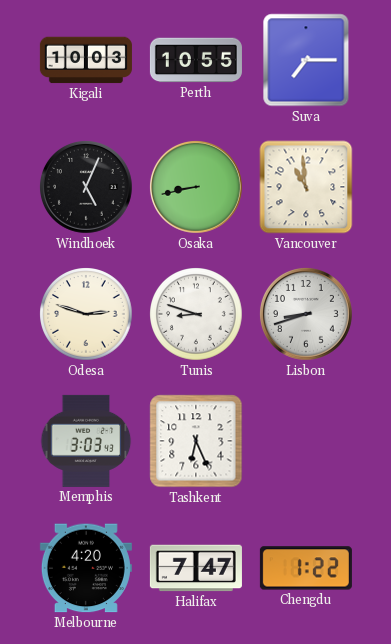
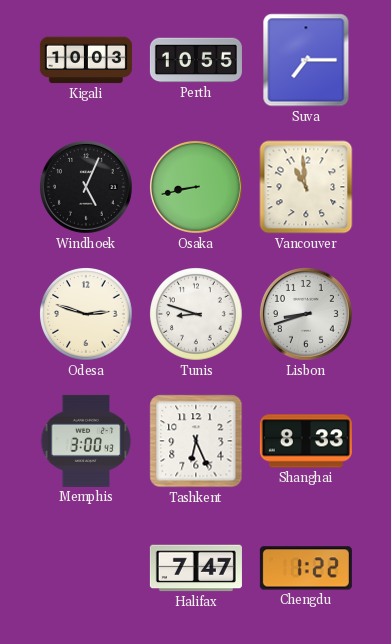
Memphis: 3:03 -> 3:00 (86, 441)
Shanghai: none -> 8:33 (306, 441)
Melbourne: 4:20 -> none (86, 568)
